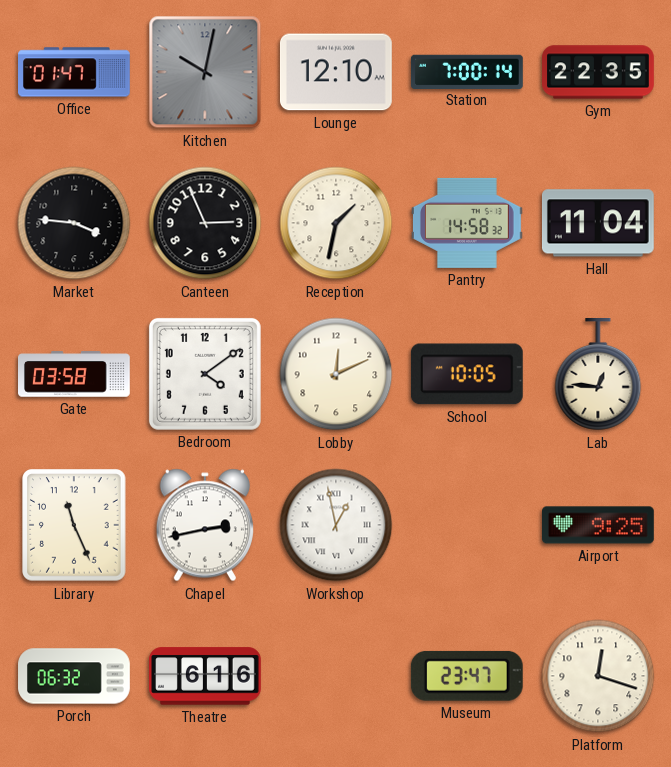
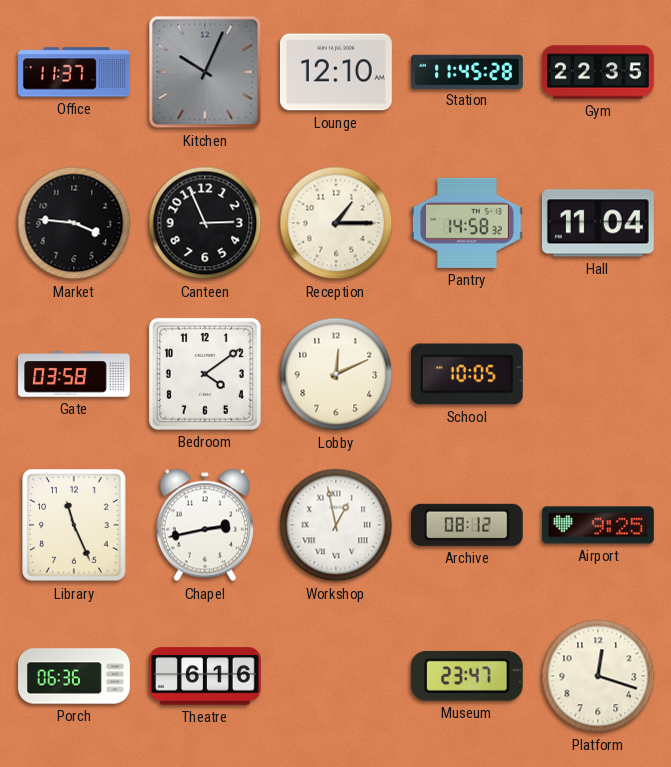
Office: 01:47 -> 11:37 (75, 72)
Kitchen: 10:02 -> 10:04 (205, 72)
Station: 7:00 -> 11:45 (467, 71)
Reception: 1:32 -> 1:15 (336, 223)
Lab: 12:46 -> none (598, 375)
Archive: none -> 08:12 (467, 525)
Porch: 06:32 -> 06:36 (74, 676)
